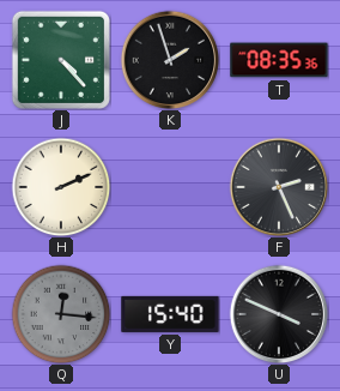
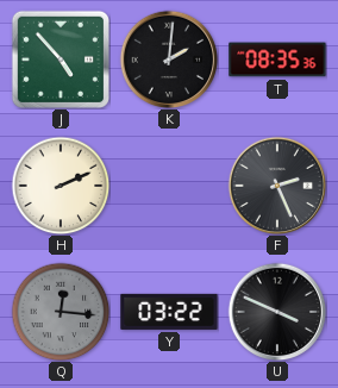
J: 4:23 -> 4:53 (61, 60)
K: 1:57 -> 2:01 (169, 60)
Y: 15:40 -> 03:22 (169, 312)
